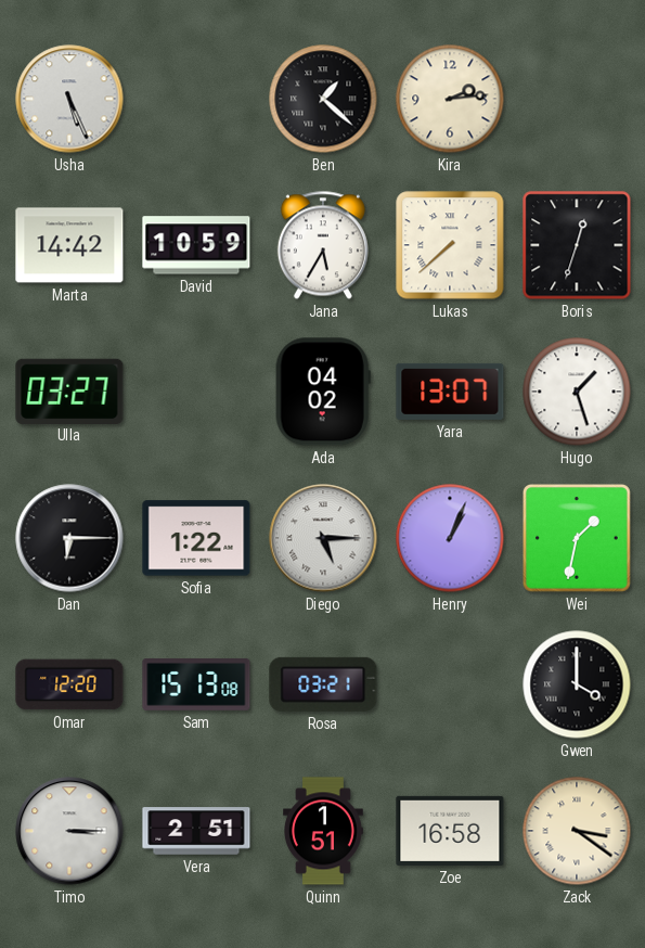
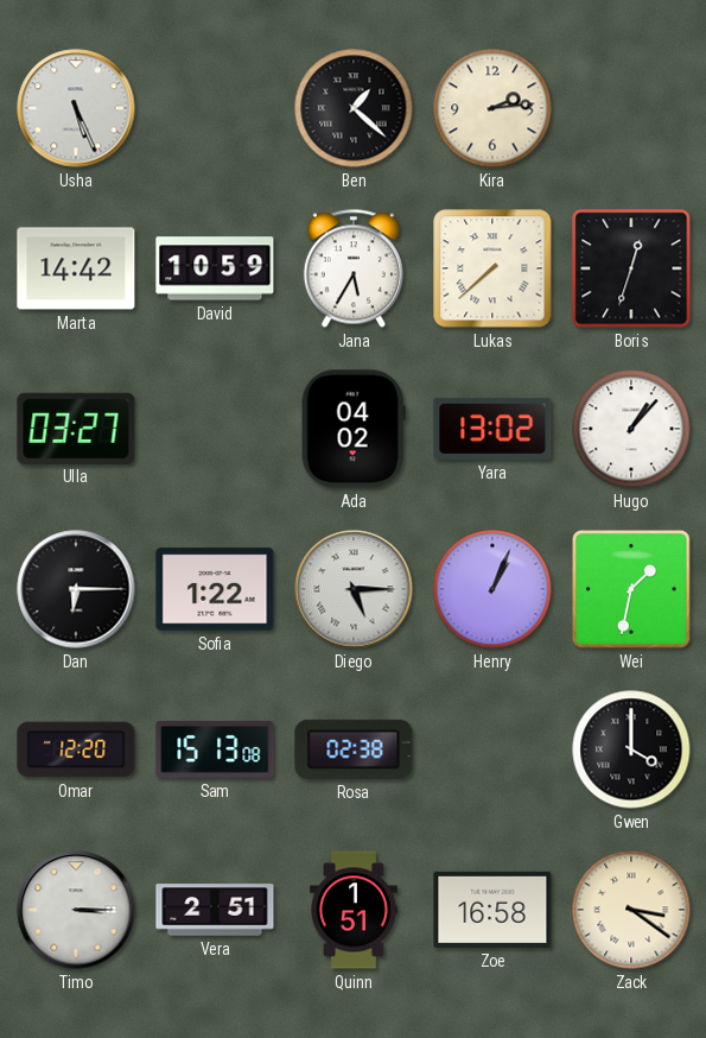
Yara: 13:07 -> 13:02 (492, 429)
Hugo: 1:27 -> 1:07 (631, 429)
Rosa: 03:21 -> 02:38 (354, 749)
